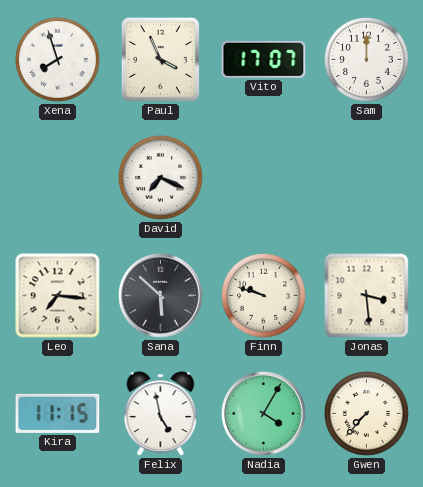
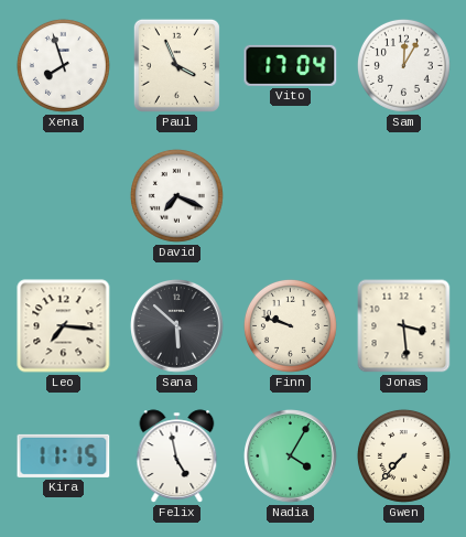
Vito: 17:07 -> 17:04 (291, 65)
Sam: 12:00 -> 12:05 (403, 65)
